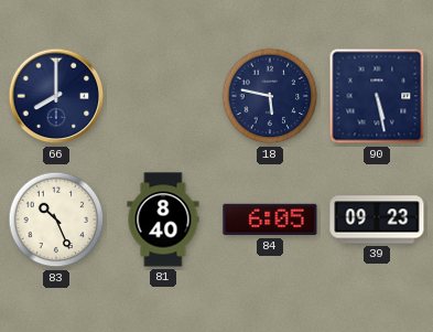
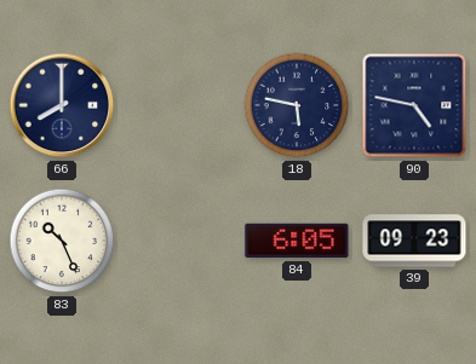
90: 5:28 -> 4:47 (414, 105)
81: 8:40 -> none (163, 219)
